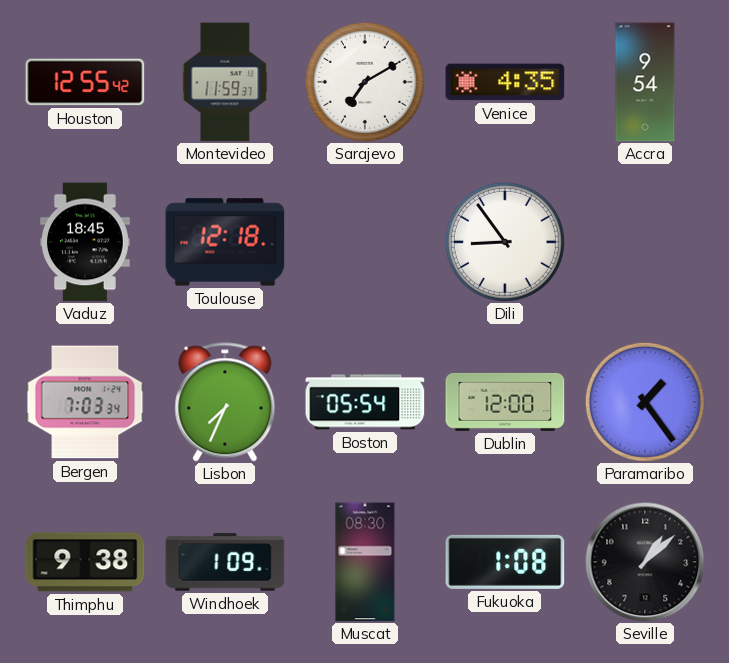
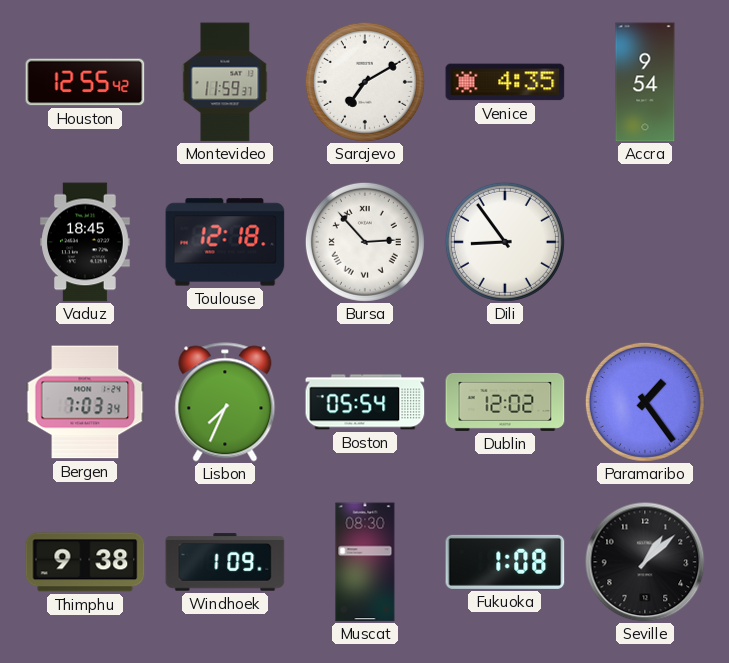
Bursa: none -> 2:53 (365, 242)
Dublin: 12:00 -> 12:02 (505, 402)
